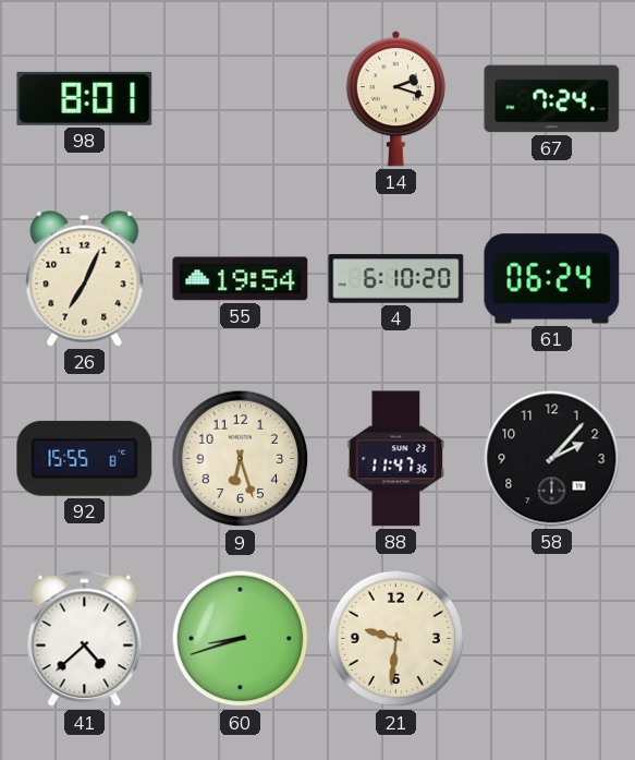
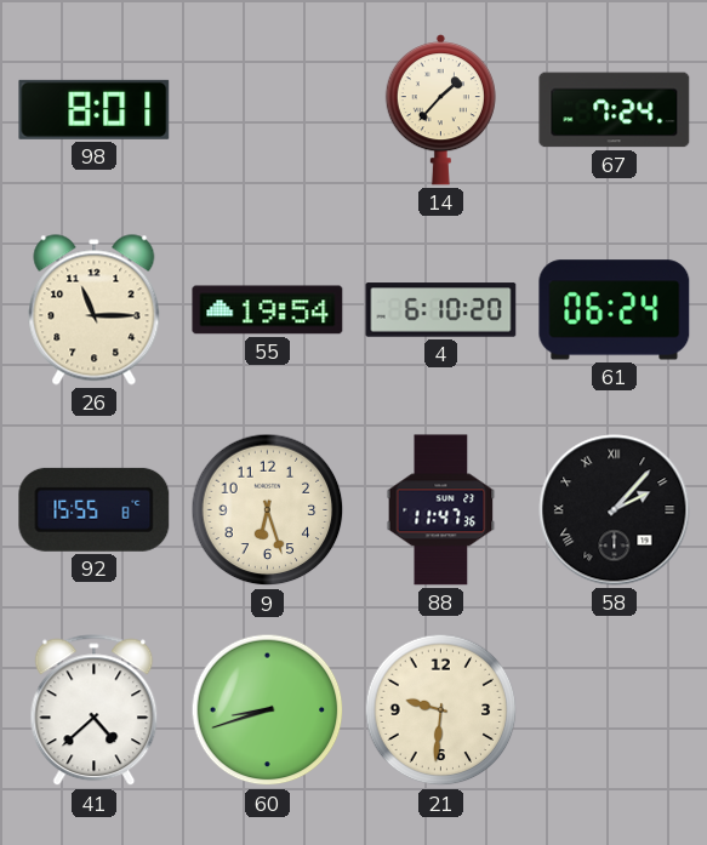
14: 2:18 -> 1:37 (440, 110)
26: 7:04 -> 11:15 (95, 310)
58 numerals: Arabic -> Roman (615, 510)
